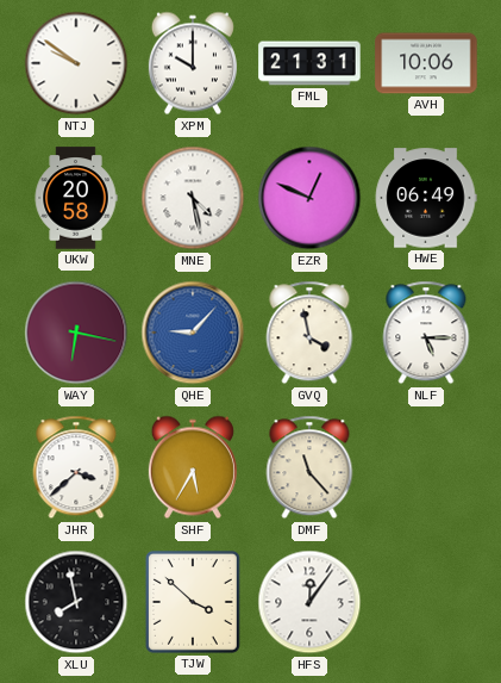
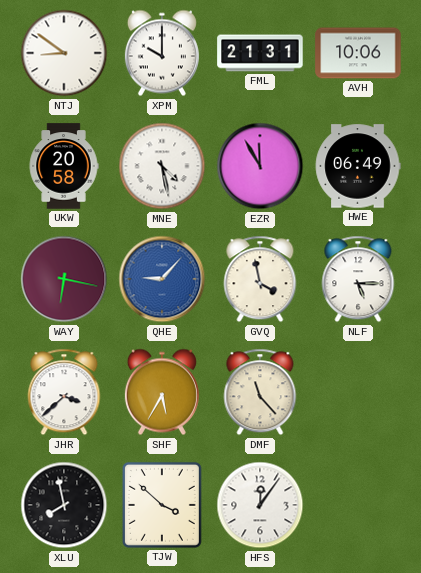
NTJ: 9:51 -> 8:51 (64, 53)
EZR: 12:49 -> 11:55 (260, 166)
